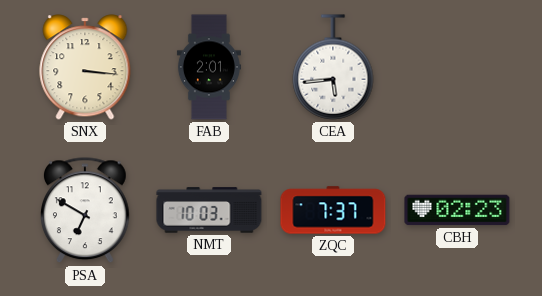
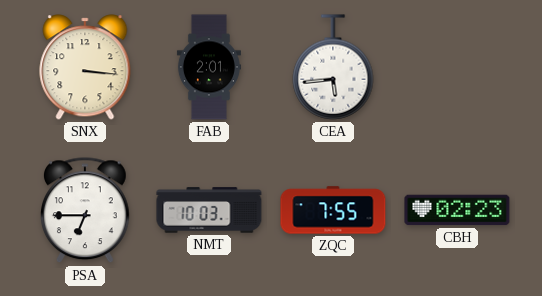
PSA: 6:50 -> 6:45 (86, 211)
ZQC: 7:37 -> 7:55 (333, 210)
